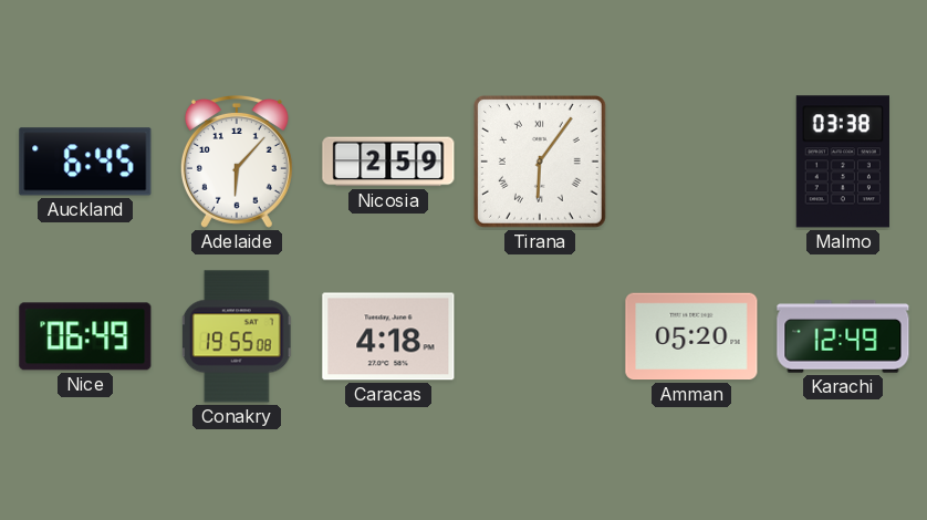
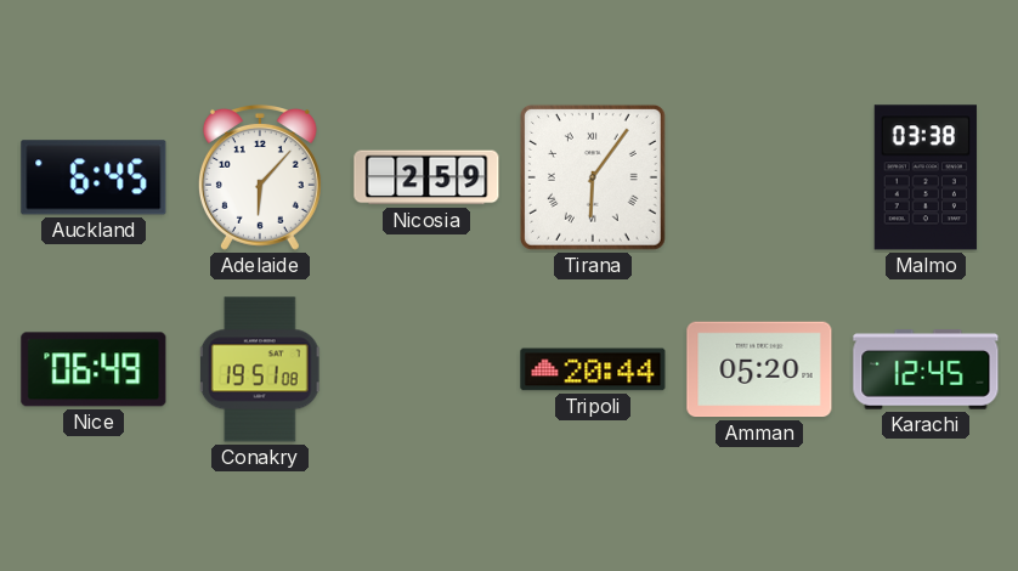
Conakry: 19:55 -> 19:51 (260, 369)
Caracas: 4:18 -> none (388, 336)
Tripoli: none -> 20:44 (593, 369)
Karachi: 12:49 -> 12:45 (926, 369)
